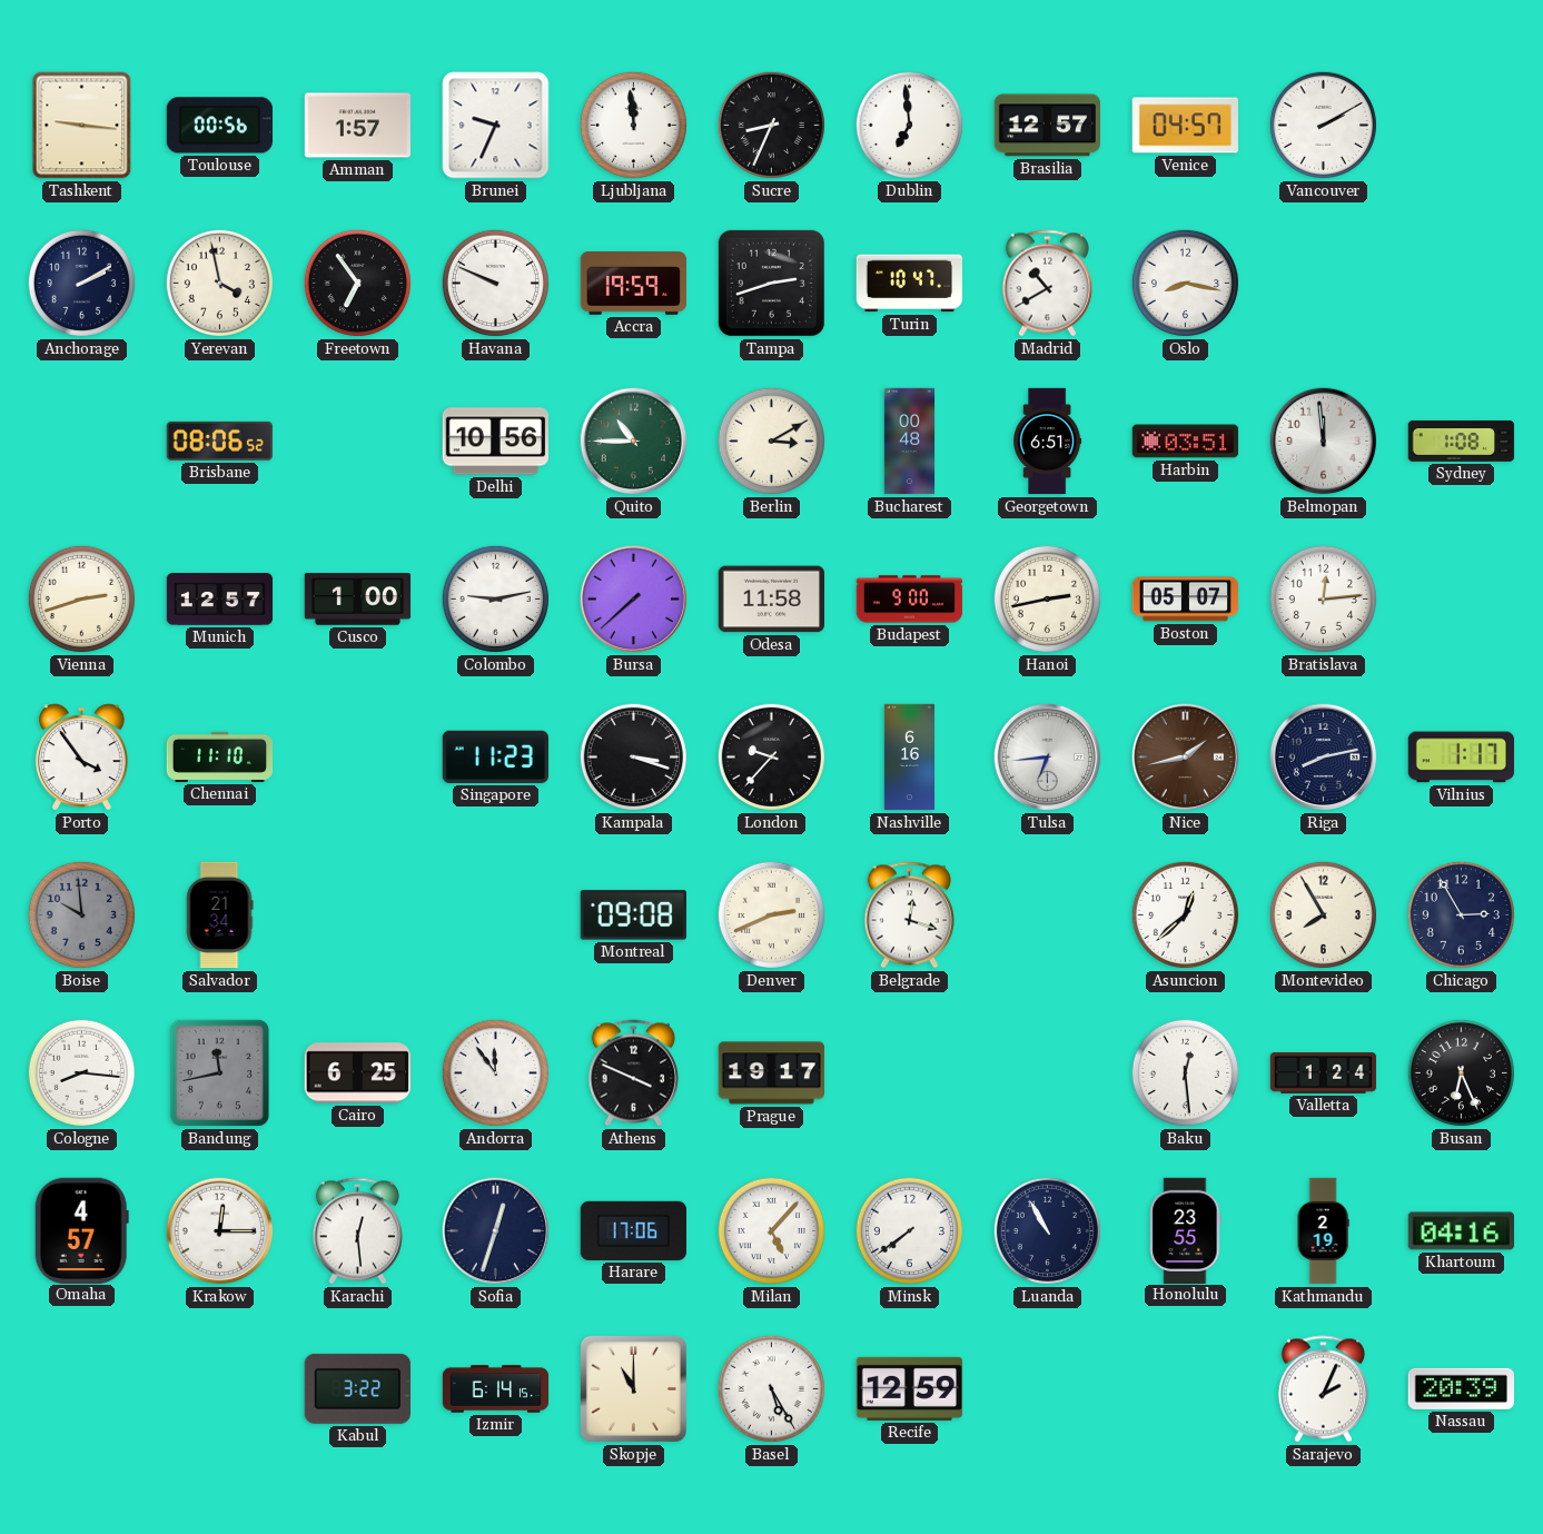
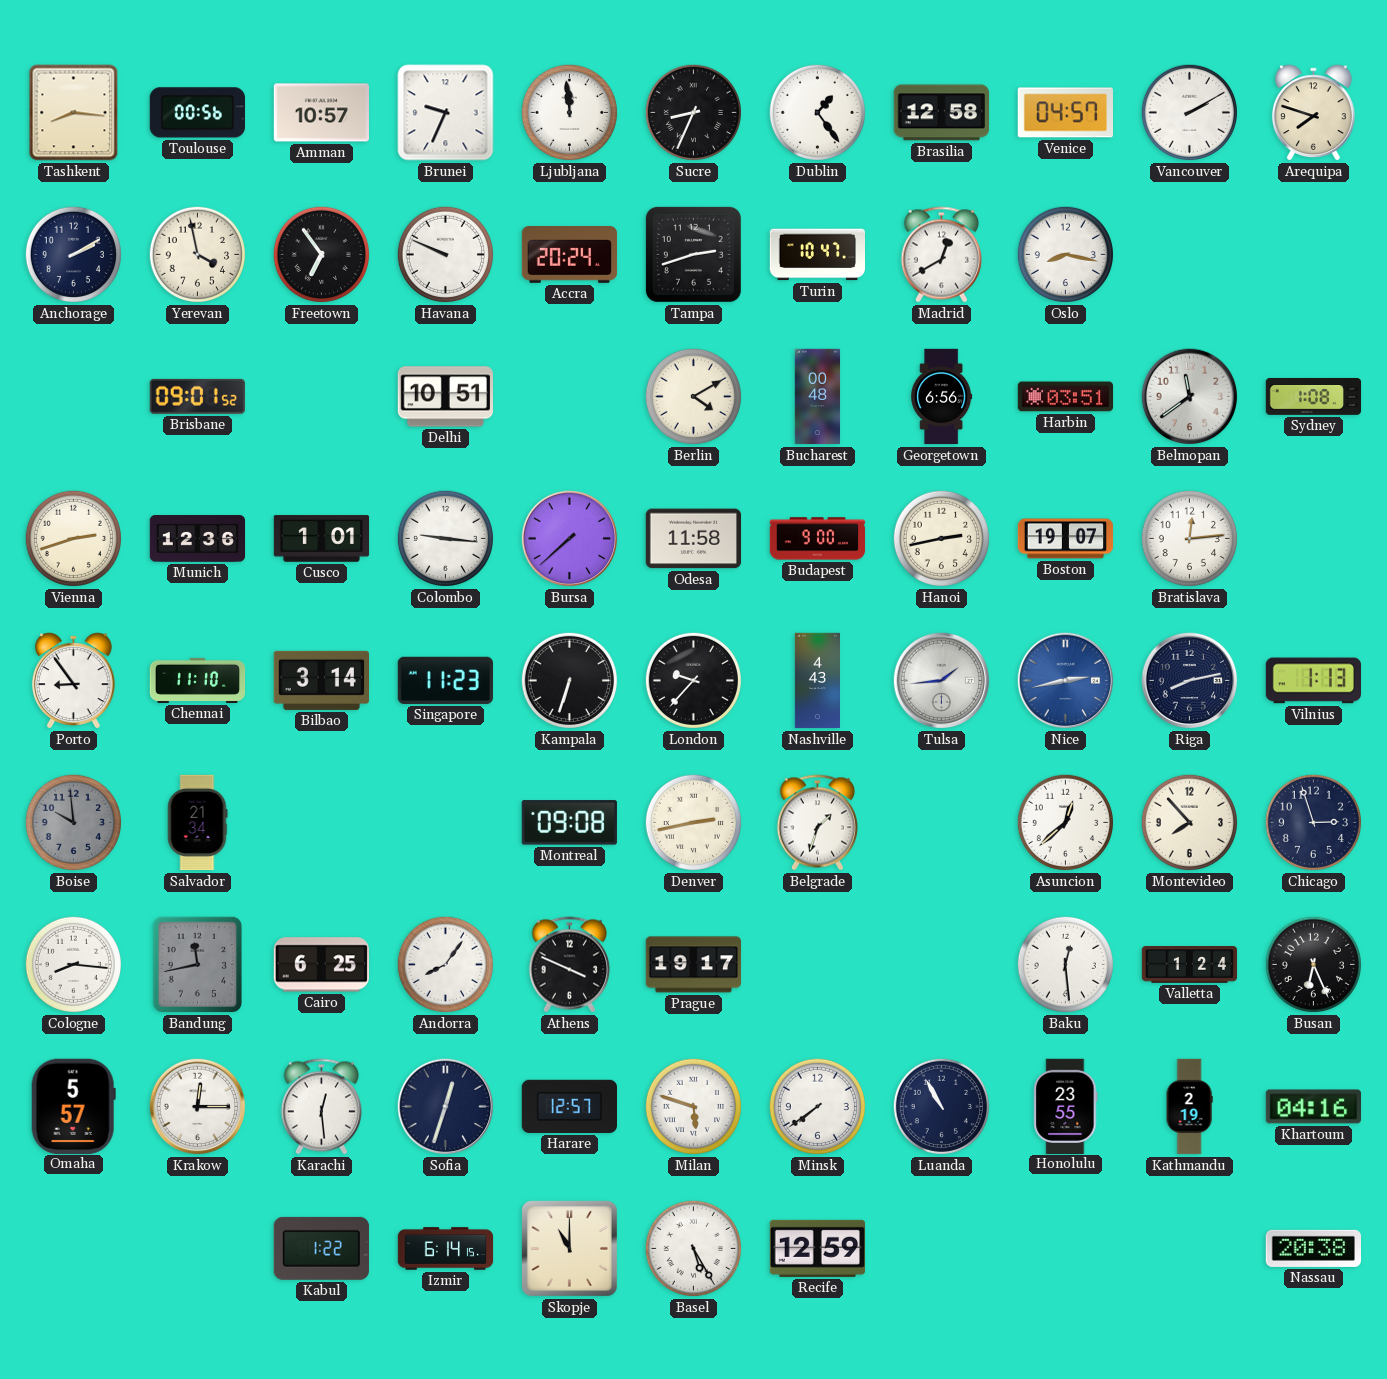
Tashkent: 9:16 -> 8:16 (74, 113)
Amman: 1:57 -> 10:57 (321, 113)
Dublin: 6:59 -> 1:24 (817, 112)
Brasilia: 12:57 -> 12:58 (941, 113)
Arequipa: none -> 7:48 (1313, 113)
Accra: 19:59 -> 20:24 (570, 255)
Madrid: 10:40 -> 12:40 (941, 255)
Brisbane: 08:06 -> 09:01 (197, 396)
Delhi: 10:56 -> 10:51 (445, 397)
Quito: 10:45 -> none (634, 442)
Berlin: 3:10 -> 4:10 (693, 396)
Georgetown: 6:51 -> 6:56 (942, 397)
Belmopan: 11:59 -> 11:39 (1190, 397)
Munich: 12:57 -> 12:36 (198, 539)
Cusco: 1:00 -> 1:01 (322, 539)
Colombo: 9:13 -> 9:16 (445, 538)
Boston: 05:07 -> 19:07 (1066, 539)
Porto: 3:54 -> 8:54 (73, 681)
Bilbao: none -> 3:14 (321, 680)
Kampala: 3:18 -> 6:33 (569, 680)
Nashville: 6:16 -> 4:43 (817, 681)
Tulsa: 6:44 -> 1:44 (942, 681)
Nice: 1:43 -> 2:43 (1066, 681)
Nice dial: brown -> blue (1066, 681)
Vilnius: 1:17 -> 1:13 (1313, 681)
Denver: 2:41 -> 2:43 (693, 822)
Belgrade: 12:18 -> 1:33 (817, 823)
Montevideo: 7:55 -> 7:53 (1189, 822)
Chicago: 2:55 -> 2:57 (1313, 822)
Andorra: 11:54 -> 8:06 (445, 964)
Omaha: 4:57 -> 5:57 (73, 1106)
Harare: 17:06 -> 12:57 (569, 1106)
Milan: 5:07 -> 5:48 (693, 1106)
Kabul: 3:22 -> 1:22 (321, 1248)
Sarajevo: 2:04 -> none (1323, 1389)
Nassau: 20:39 -> 20:38 (1313, 1248)
